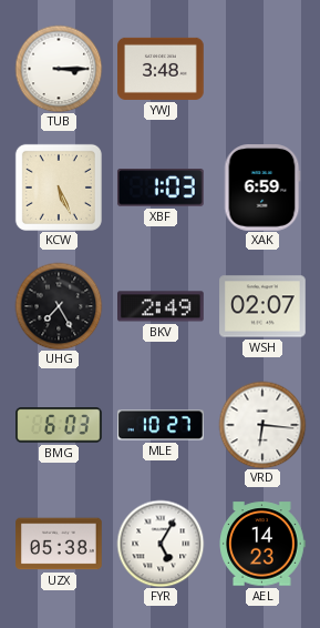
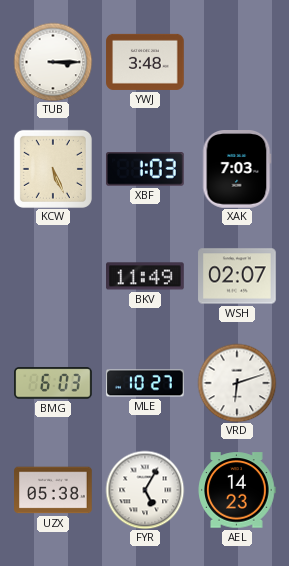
XAK: 6:59 -> 7:03 (237, 169)
UHG: 7:25 -> none (59, 306)
BKV: 2:49 -> 11:49 (146, 276)
VRD: 6:16 -> 6:12 (237, 383)
